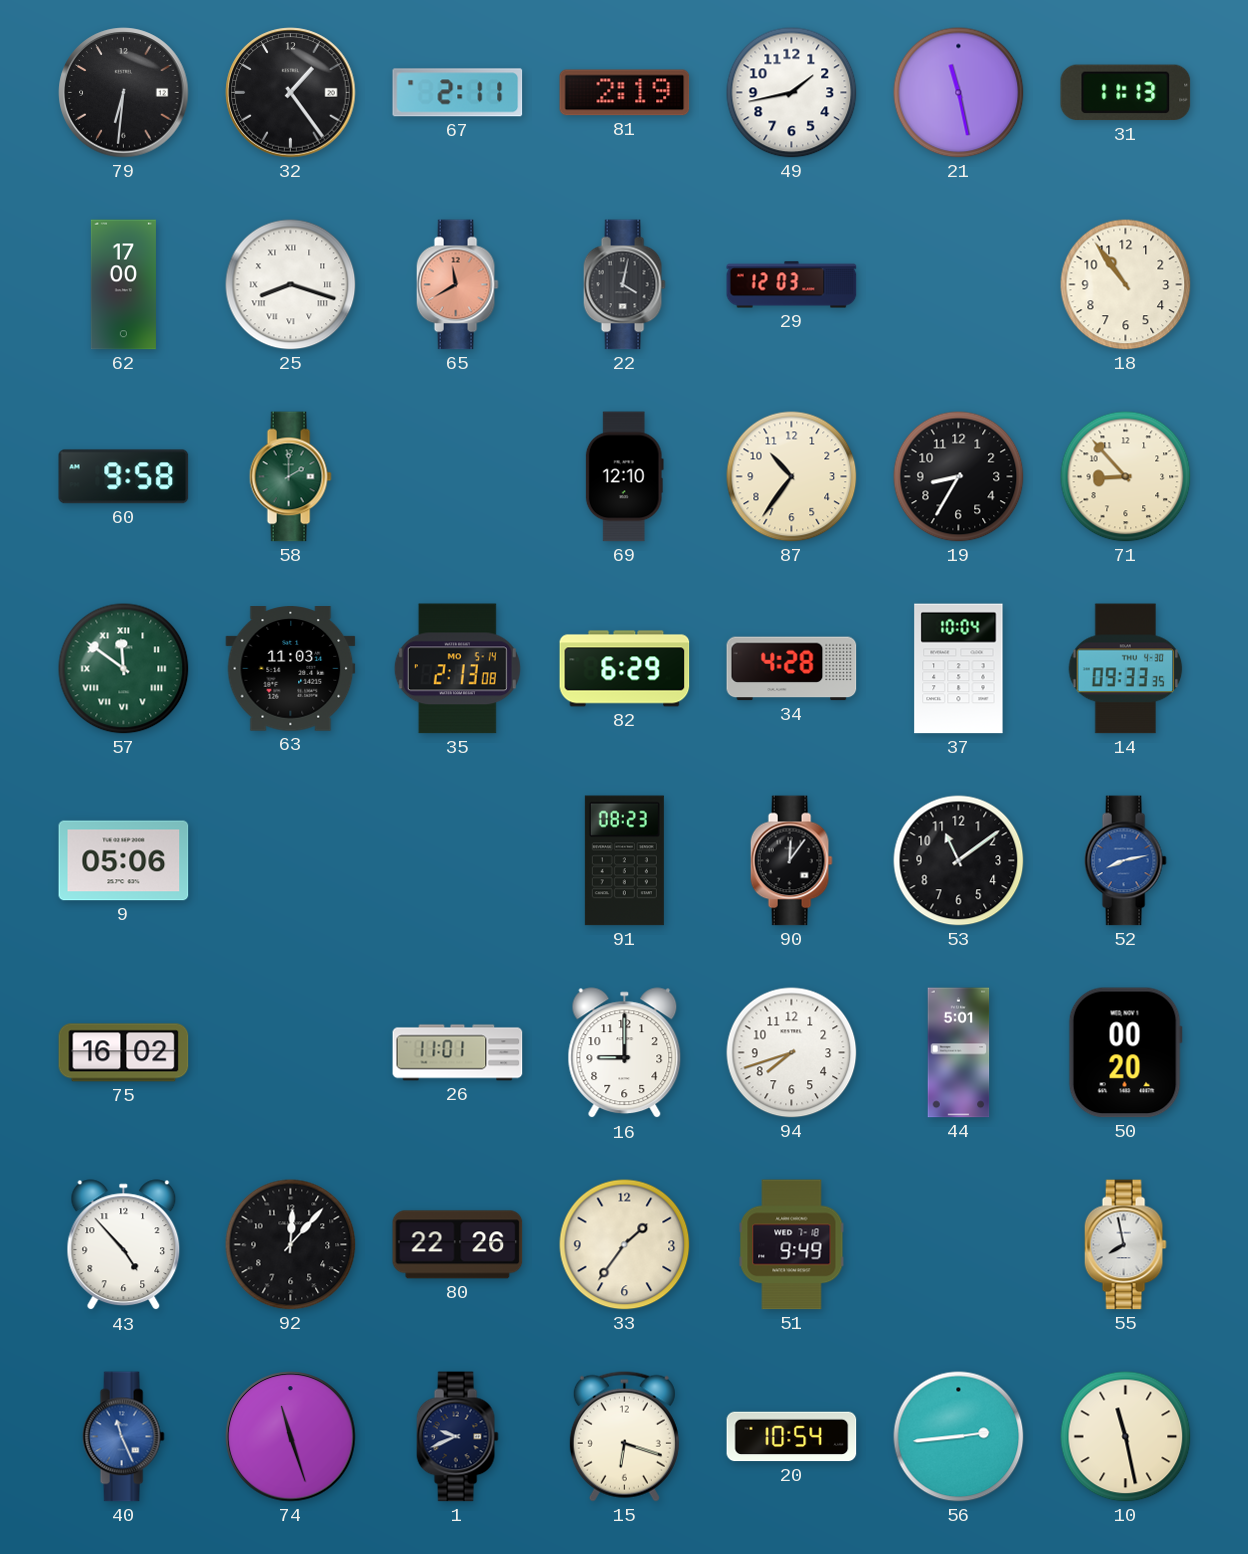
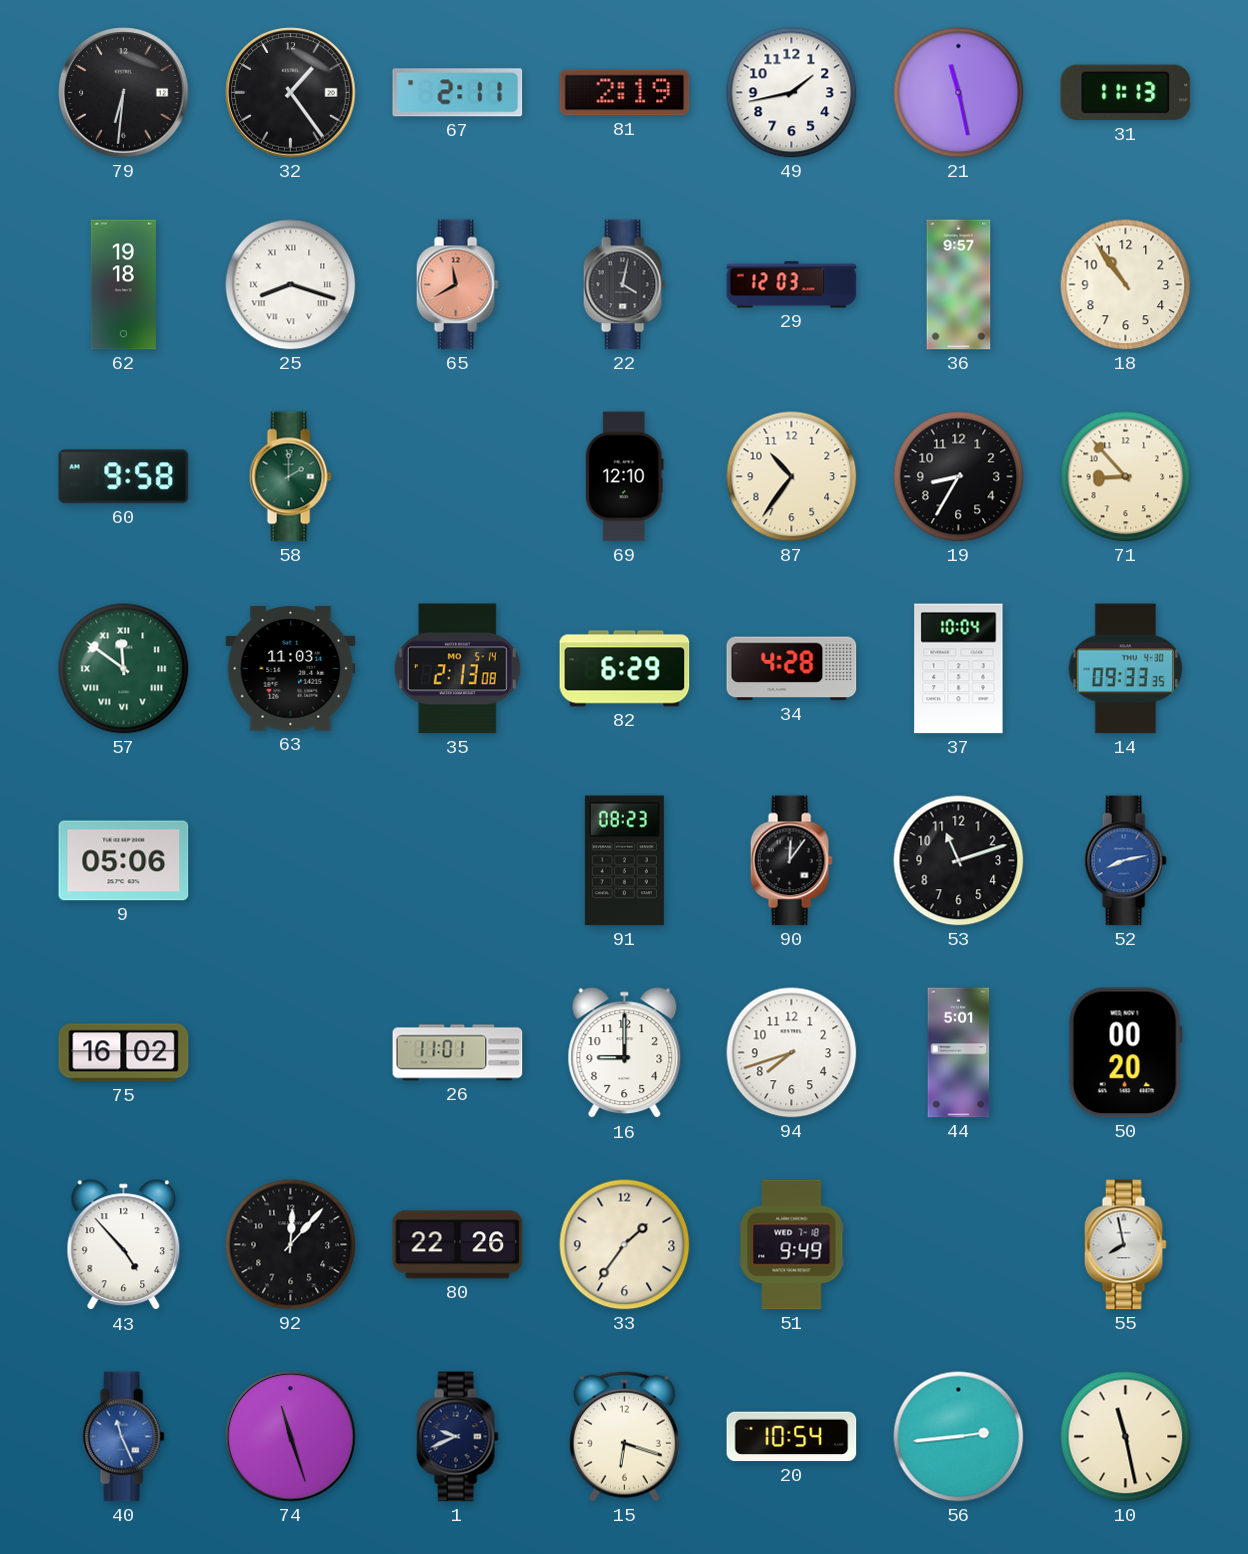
62: 17:00 -> 19:18 (123, 285)
36: none -> 9:57 (959, 285)
53: 11:09 -> 11:12 (959, 861)
